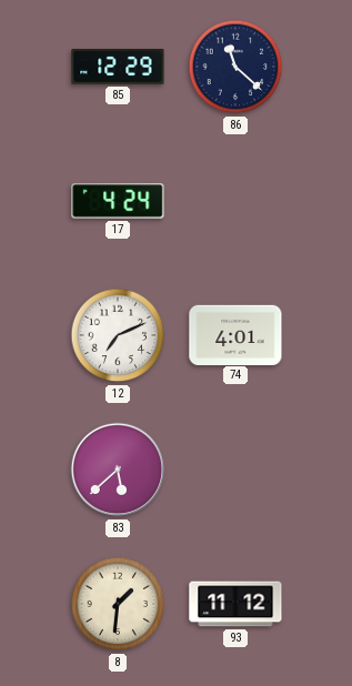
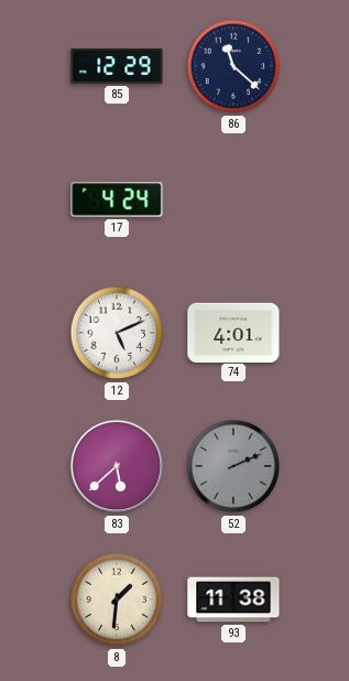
12: 7:11 -> 5:11 (117, 333)
52: none -> 2:11 (233, 466)
93: 11:12 -> 11:38 (233, 599)
